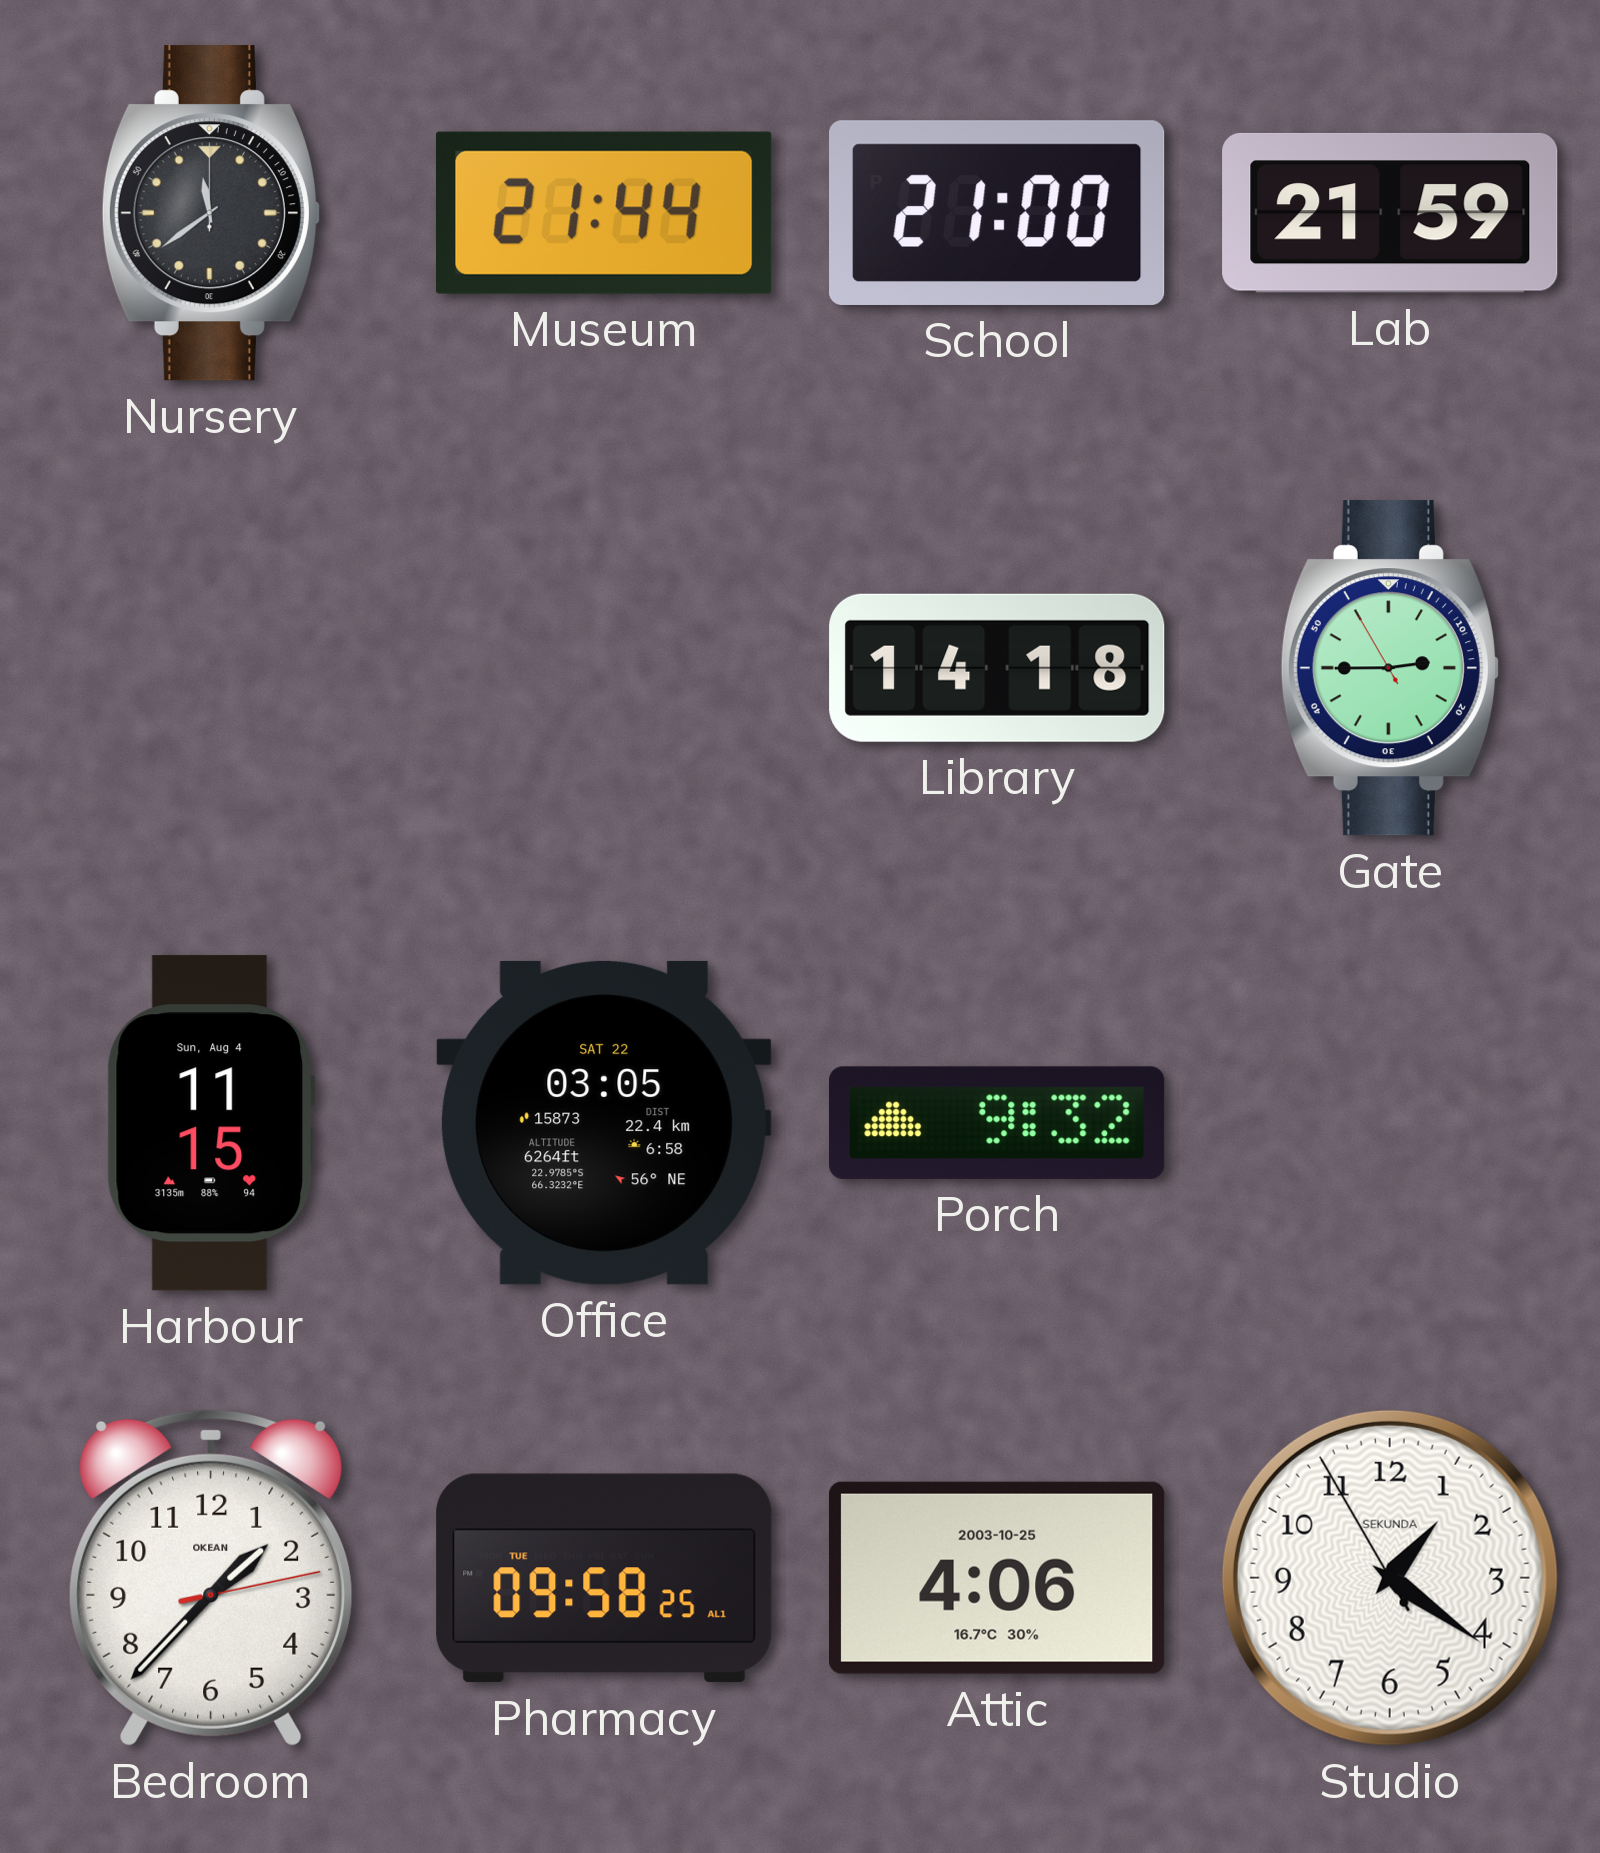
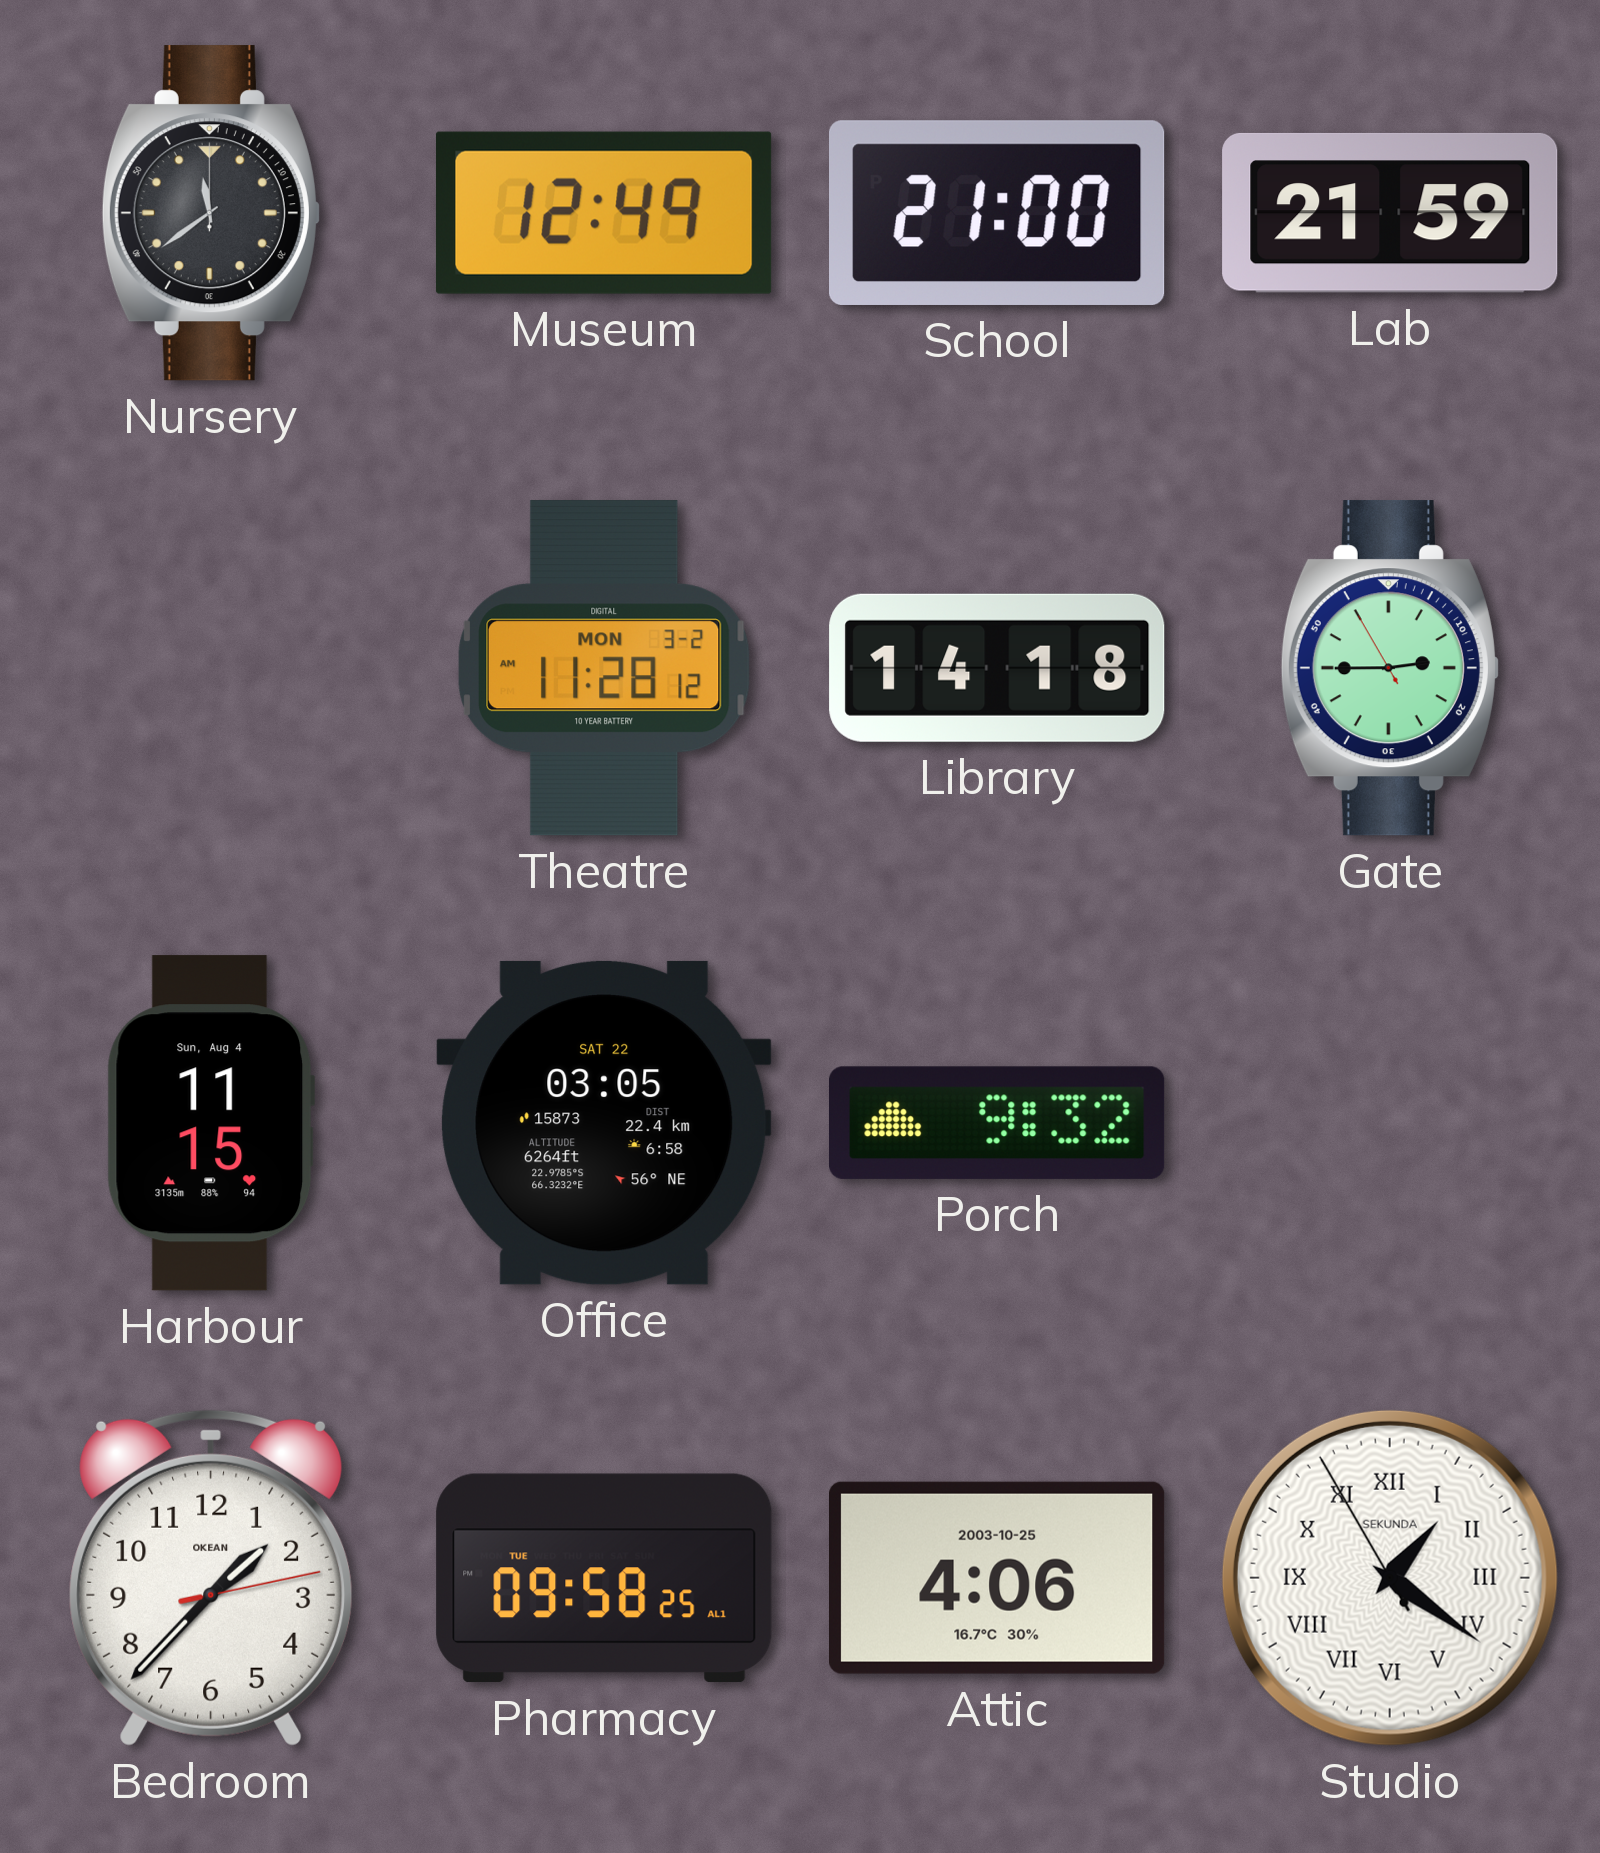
Museum: 21:44 -> 12:49 (604, 213)
Theatre: none -> 11:28 (605, 668)
Studio numerals: Arabic -> Roman (1390, 1578)
